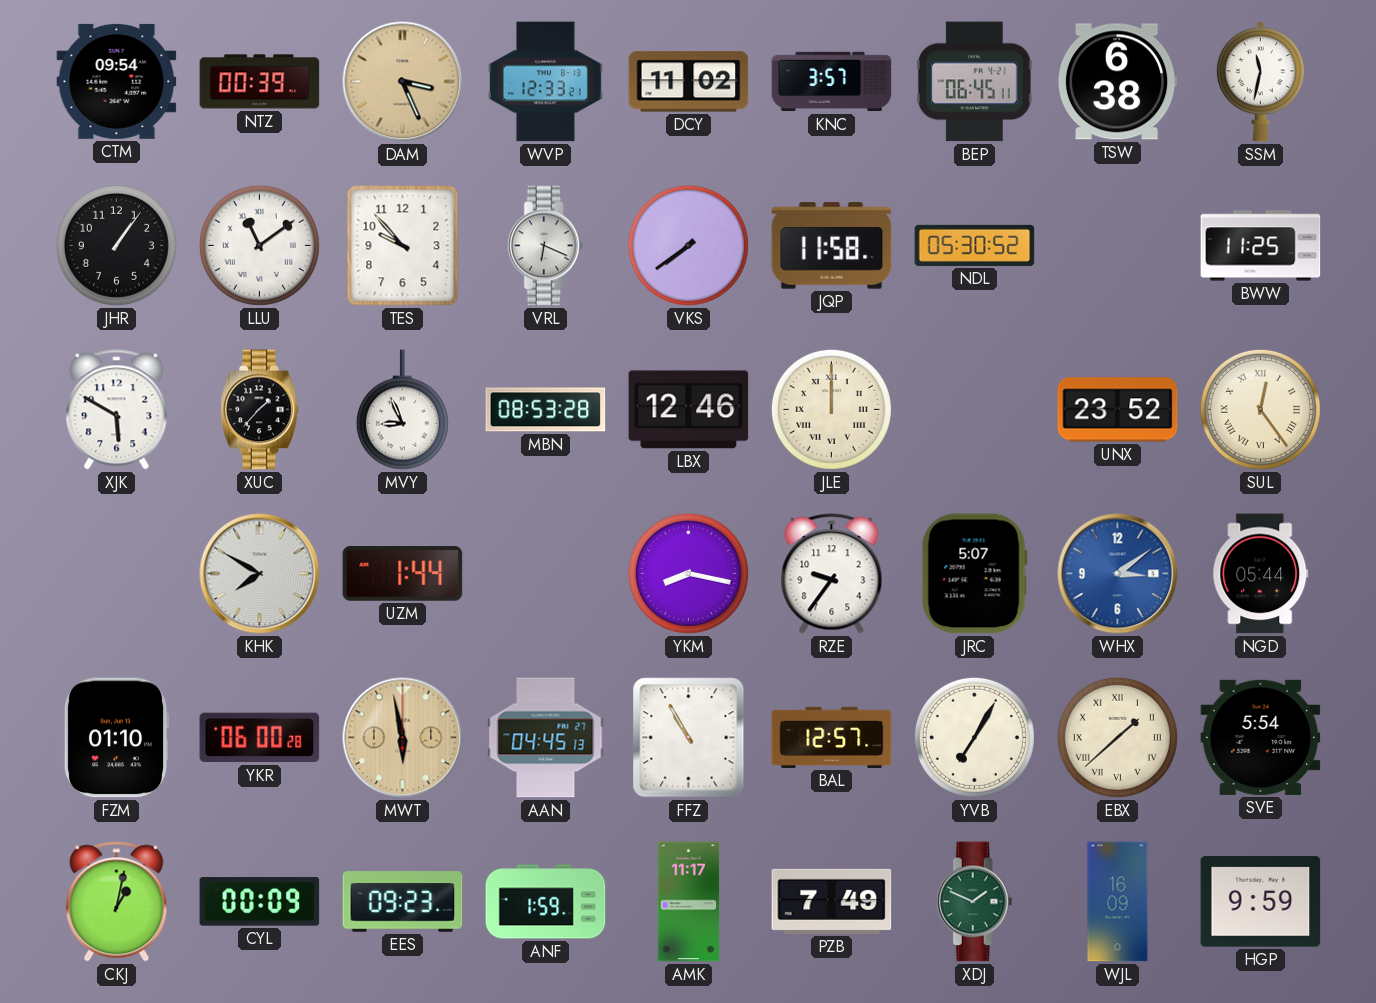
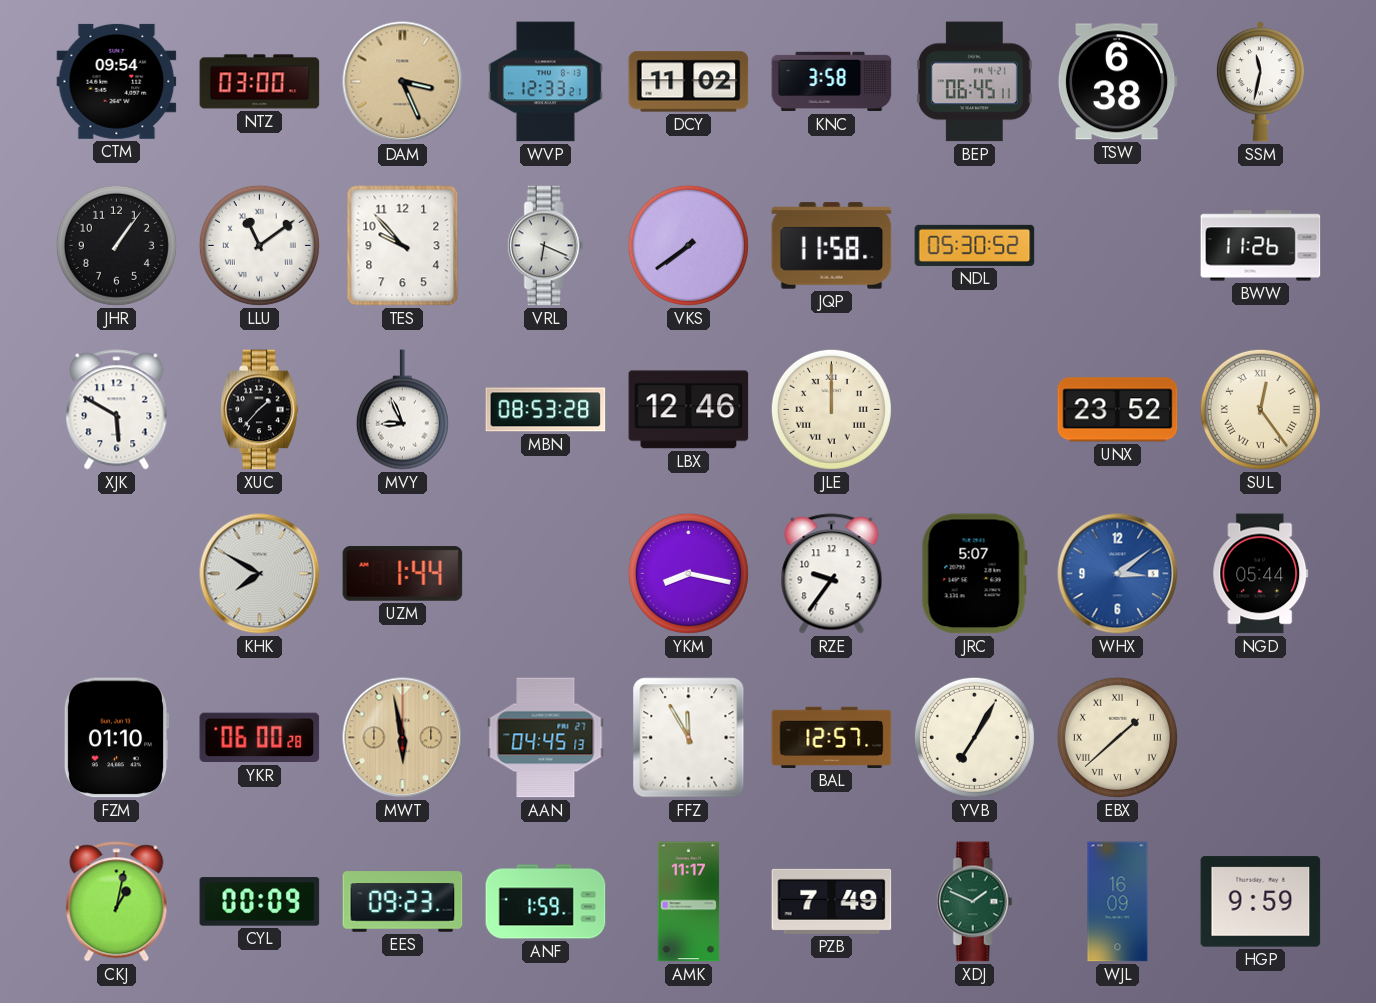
NTZ: 00:39 -> 03:00 (260, 82)
KNC: 3:57 -> 3:58 (832, 82)
BWW: 11:25 -> 11:26 (1261, 246)
FFZ: 10:55 -> 11:55 (689, 738)
SVE: 5:54 -> none (1261, 737)
